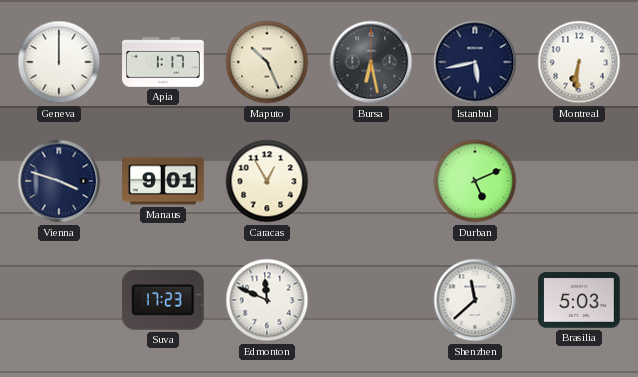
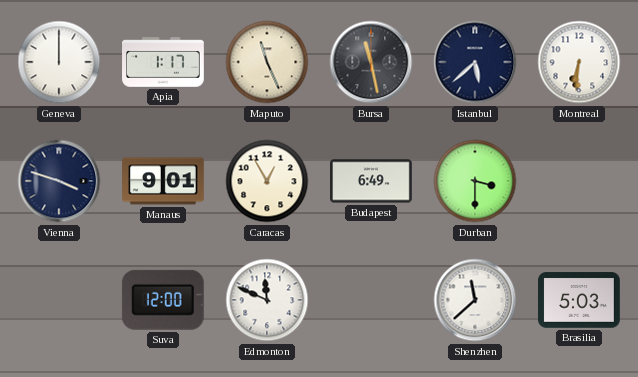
Maputo: 10:26 -> 11:26 (267, 62)
Bursa: 6:28 -> 11:28 (371, 62)
Istanbul: 5:43 -> 5:38 (475, 62)
Budapest: none -> 6:49 (372, 181)
Durban: 5:11 -> 3:30 (475, 181)
Suva: 17:23 -> 12:00 (163, 300)
